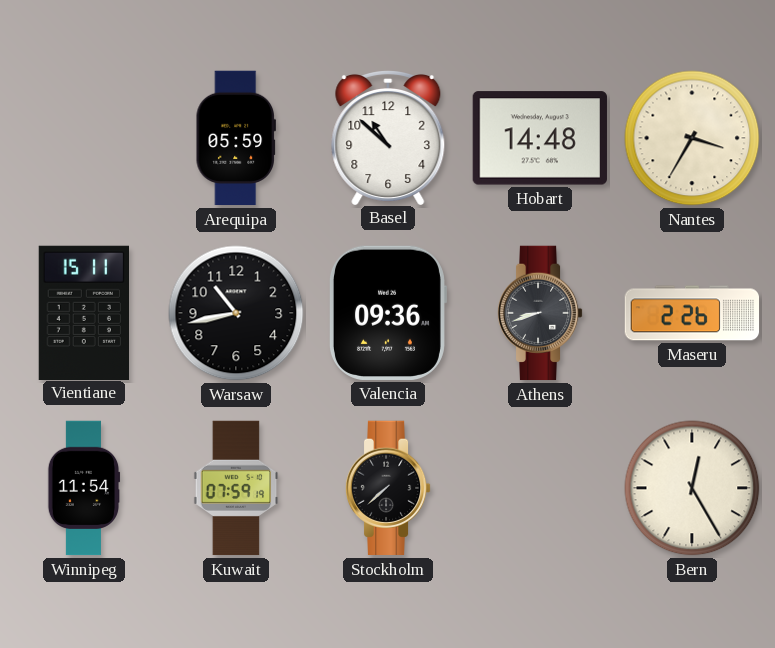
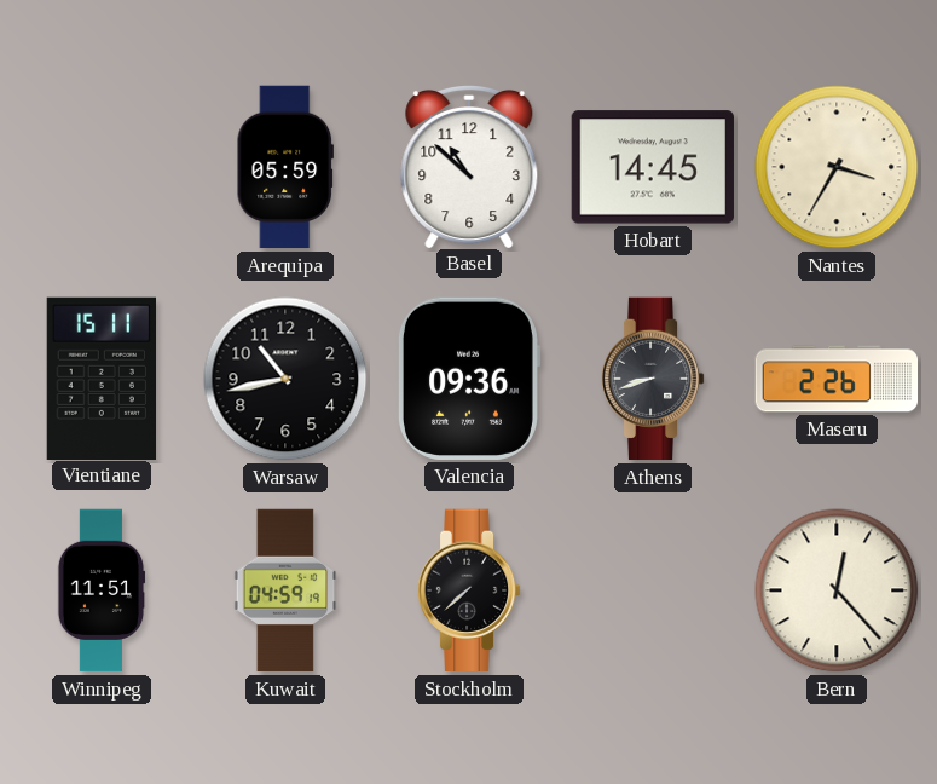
Hobart: 14:48 -> 14:45 (653, 167)
Winnipeg: 11:54 -> 11:51 (102, 590)
Kuwait: 07:59 -> 04:59 (285, 590)
Bern: 12:25 -> 12:23 (837, 590)
